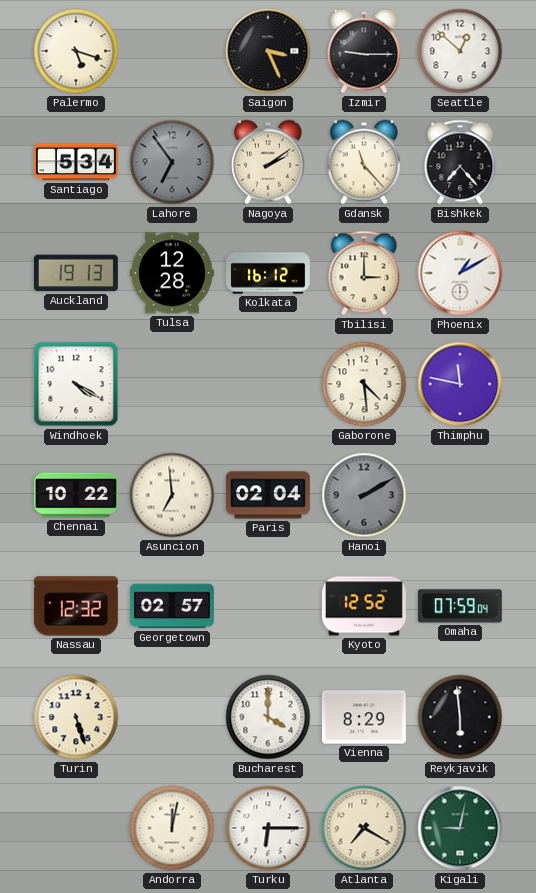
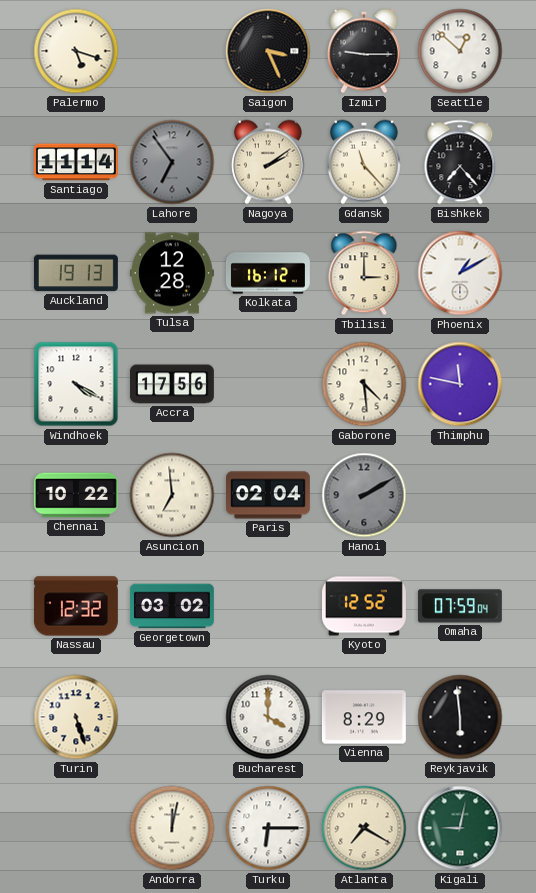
Santiago: 5:34 -> 11:14 (76, 162)
Accra: none -> 17:56 (172, 384)
Georgetown: 02:57 -> 03:02 (172, 606)
